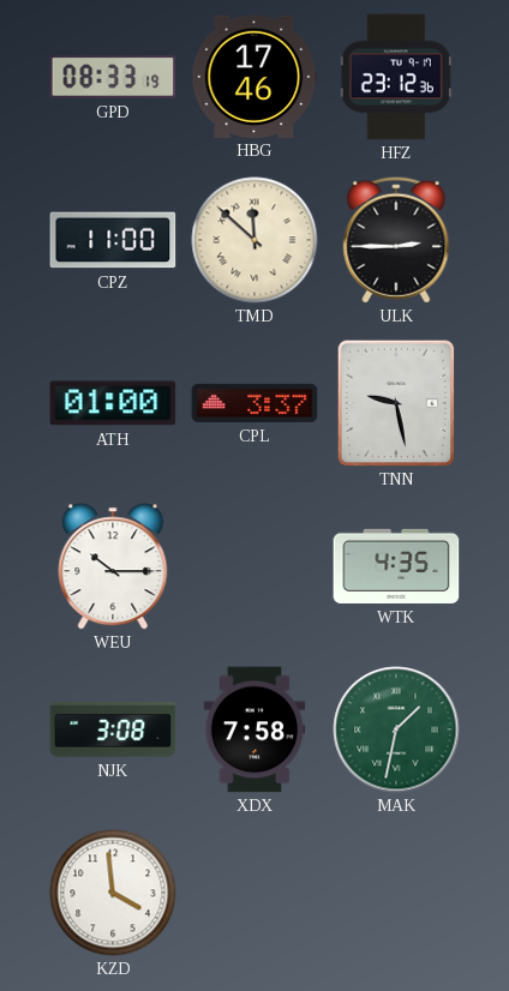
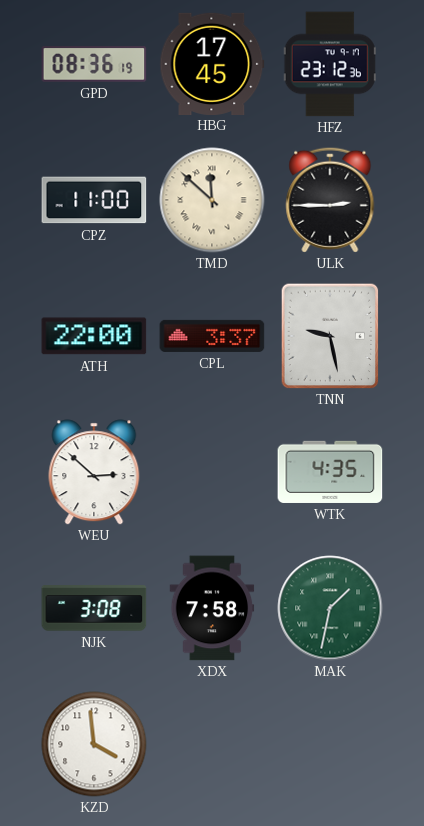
GPD: 08:33 -> 08:36 (94, 64)
HBG: 17:46 -> 17:45 (212, 63)
ATH: 01:00 -> 22:00 (94, 336)
WEU: 10:15 -> 2:52 (94, 472)
